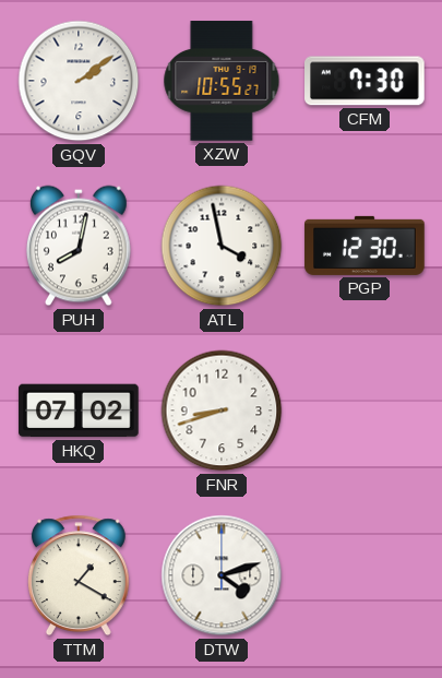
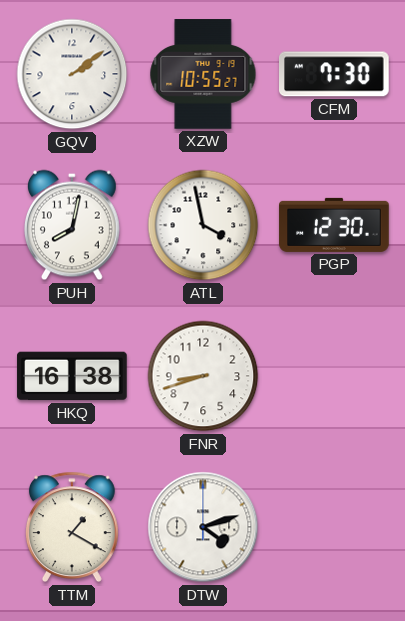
HKQ: 07:02 -> 16:38 (72, 376)
